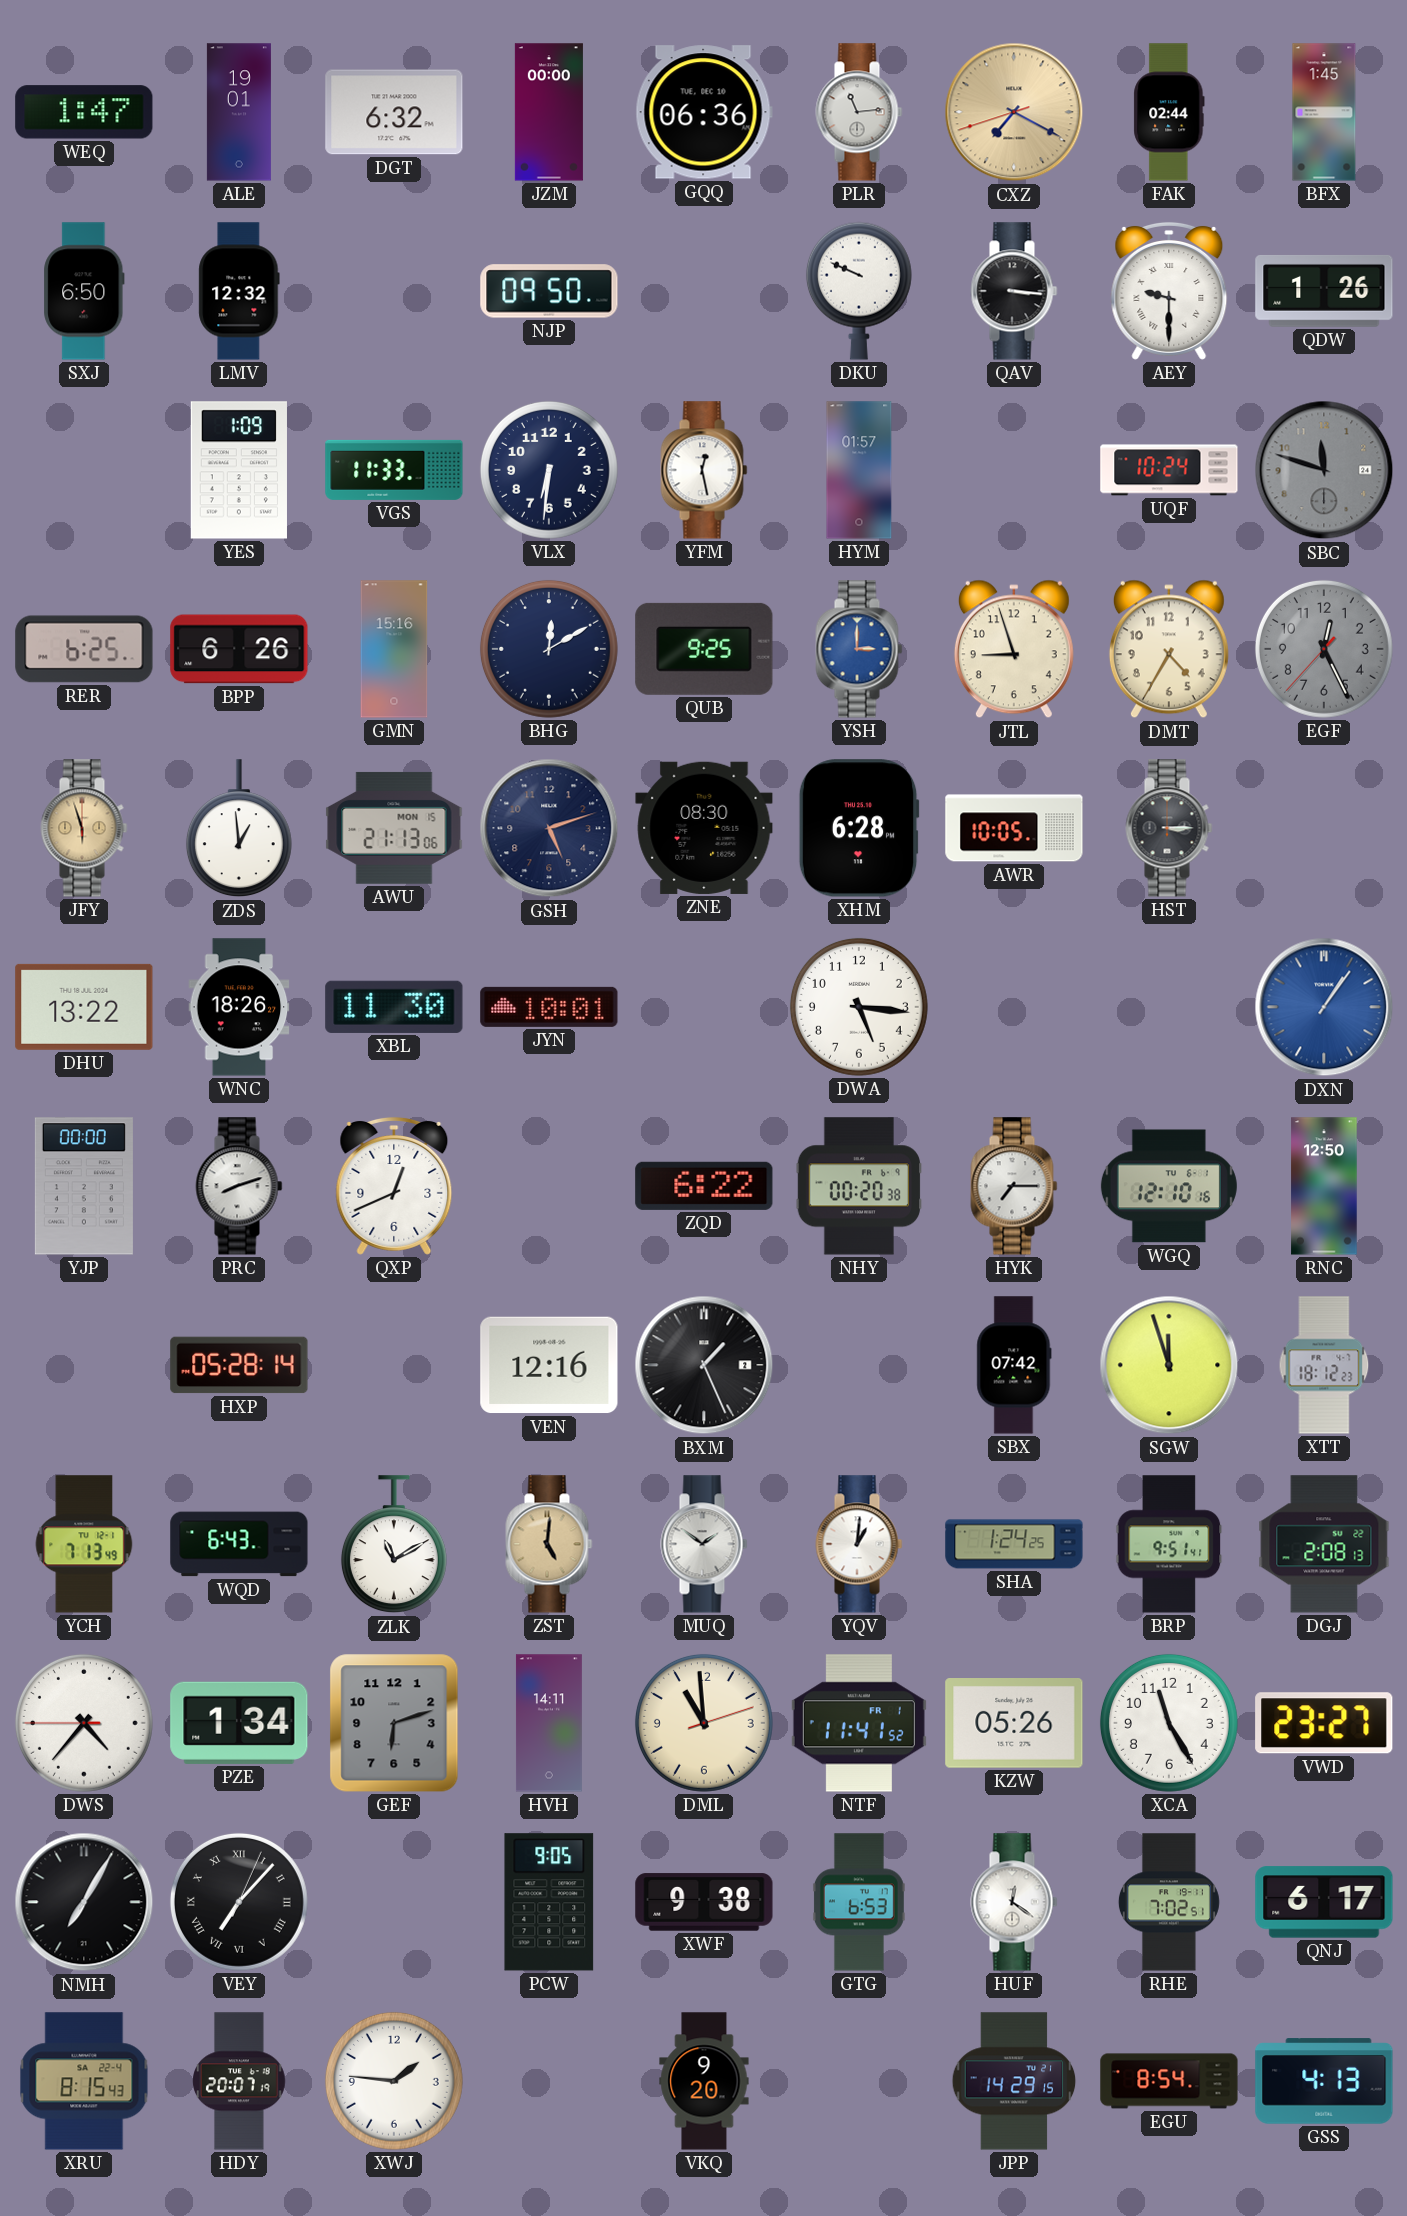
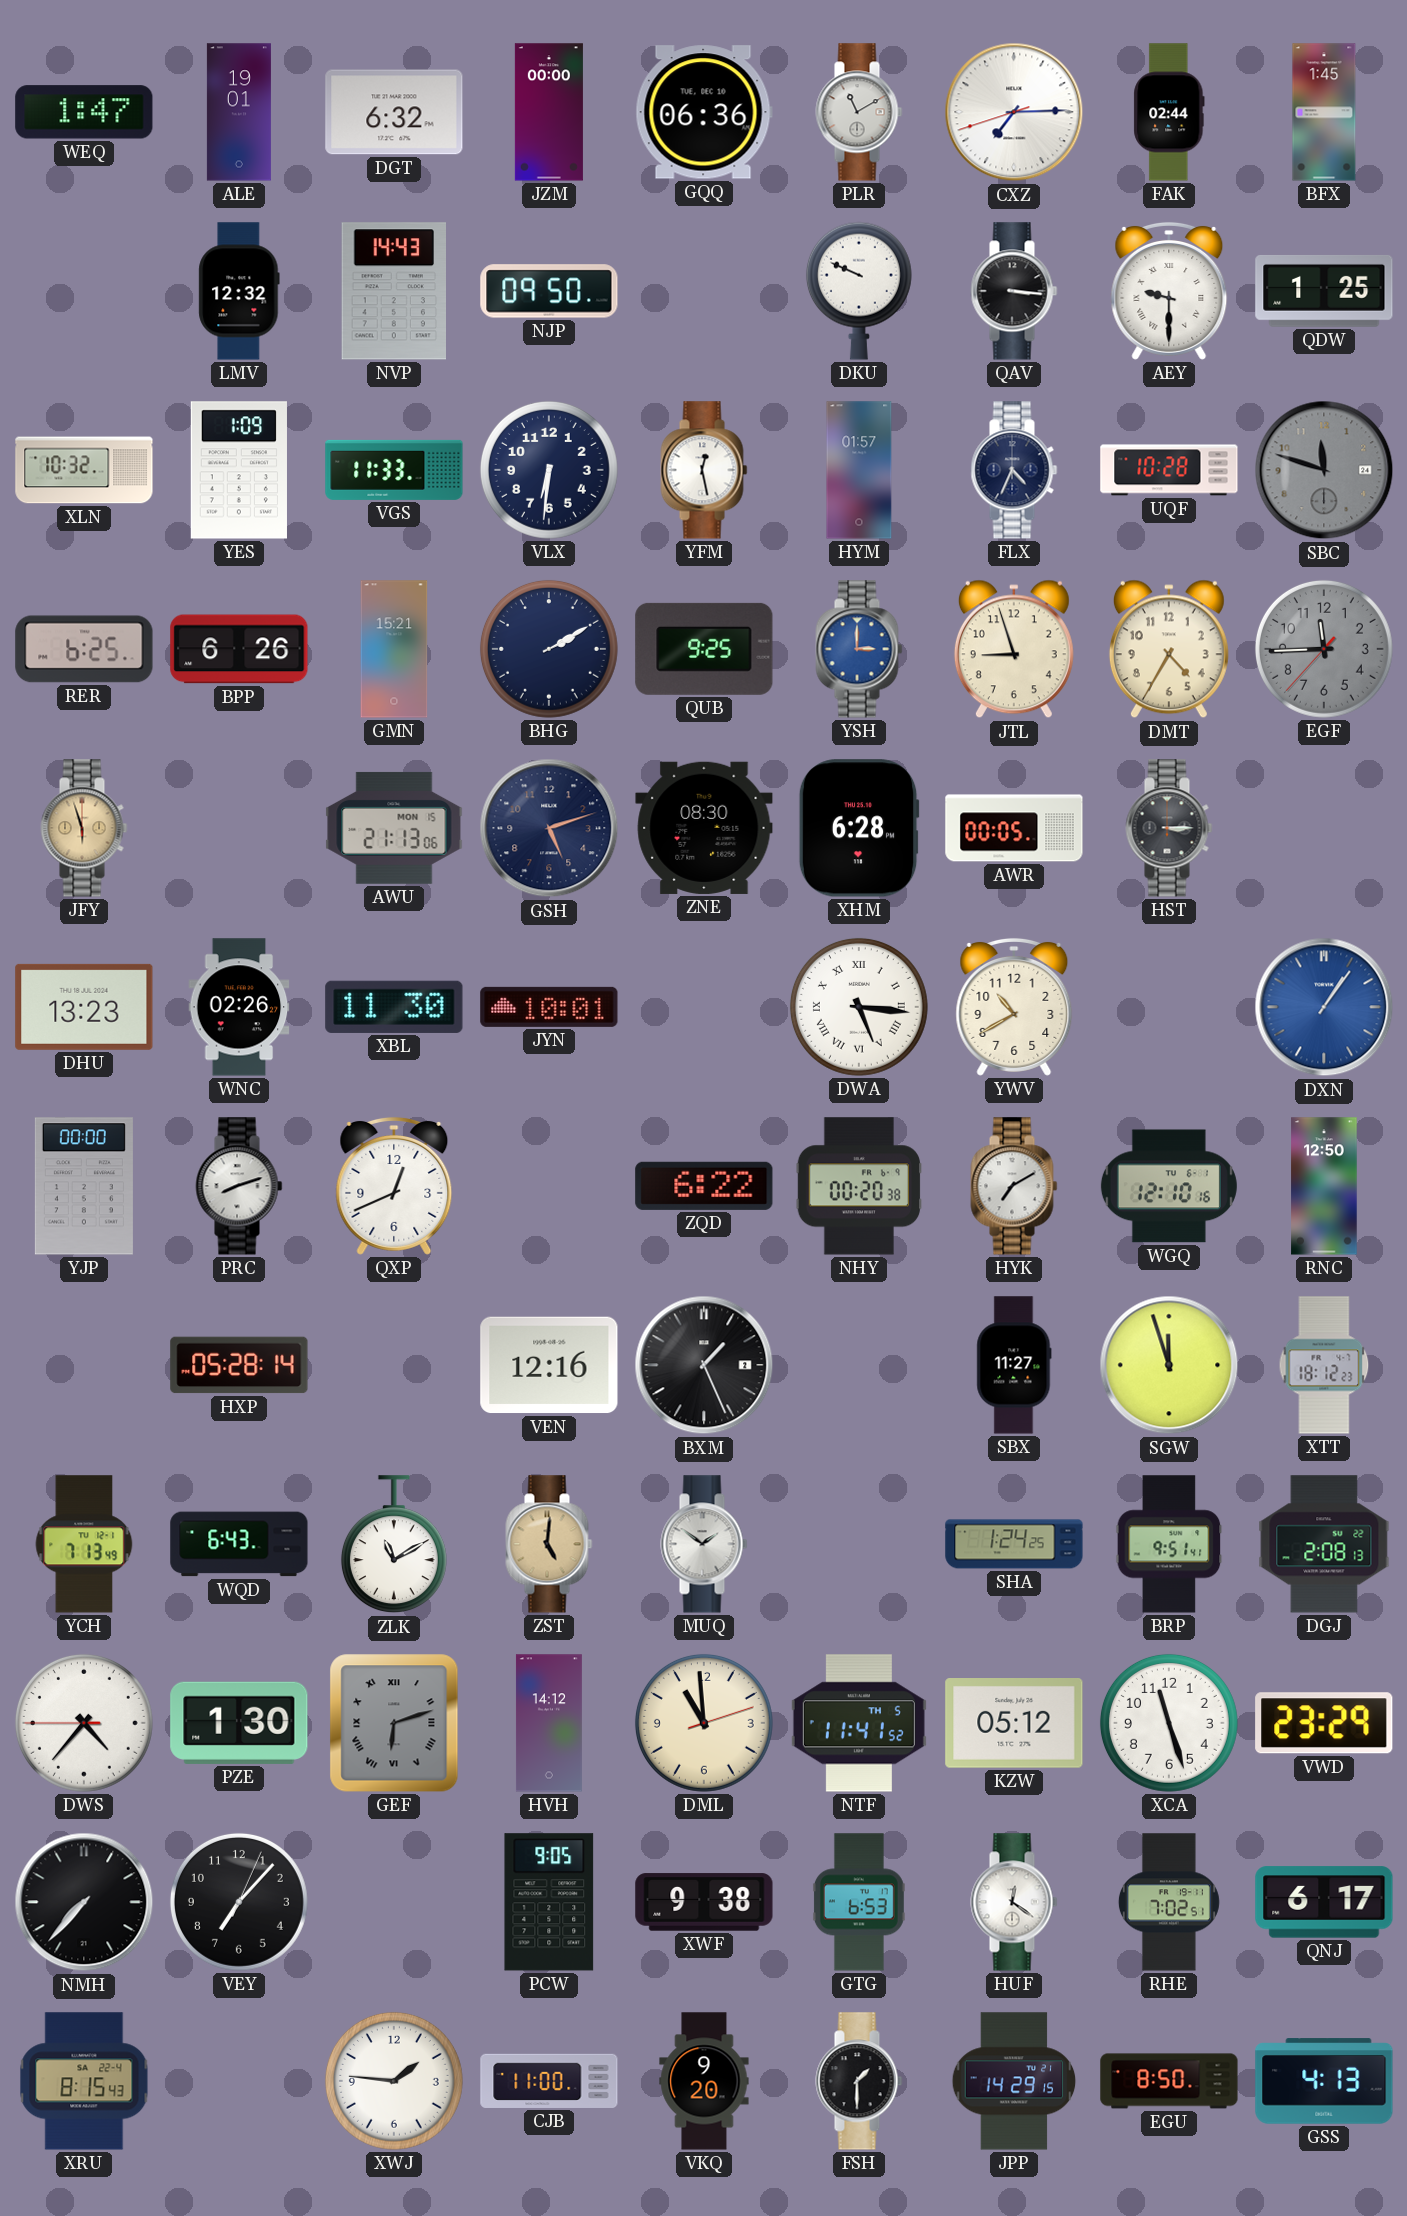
PLR: 11:14 -> 11:10 (859, 112)
CXZ: 7:19 -> 7:14 (1014, 112)
CXZ dial: champagne -> white (1014, 112)
SXJ: 6:50 -> none (84, 291)
NVP: none -> 14:43 (393, 291)
QDW: 1:26 -> 1:25 (1324, 291)
XLN: none -> 10:32 (84, 470)
FLX: none -> 4:34 (1014, 470)
UQF: 10:24 -> 10:28 (1169, 470)
GMN: 15:16 -> 15:21 (394, 649)
BHG: 12:10 -> 2:10 (549, 649)
EGF: 12:25 -> 11:44 (1324, 649)
ZDS: 12:59 -> none (239, 829)
AWR: 10:05 -> 00:05 (1014, 828)
DHU: 13:22 -> 13:23 (84, 1007)
WNC: 18:26 -> 02:26 (239, 1007)
DWA numerals: Arabic -> Roman (859, 1007)
YWV: none -> 10:40 (1014, 1007)
HYK: 7:15 -> 7:10 (1014, 1186)
SBX: 07:42 -> 11:27 (1014, 1365)
YQV: 1:01 -> none (859, 1544)
PZE: 1:34 -> 1:30 (239, 1723)
GEF numerals: Arabic -> Roman (394, 1723)
HVH: 14:11 -> 14:12 (549, 1723)
NTF date: FR 1 -> TH 5 (859, 1723)
KZW: 05:26 -> 05:12 (1014, 1724)
XCA: 11:25 -> 11:27 (1169, 1723)
VWD: 23:27 -> 23:29 (1324, 1723)
NMH: 7:05 -> 7:37 (84, 1902)
VEY numerals: Roman -> Arabic (239, 1902)
HDY: 20:07 -> none (239, 2081)
CJB: none -> 11:00 (549, 2081)
FSH: none -> 1:30 (859, 2081)
EGU: 8:54 -> 8:50 (1169, 2081)
